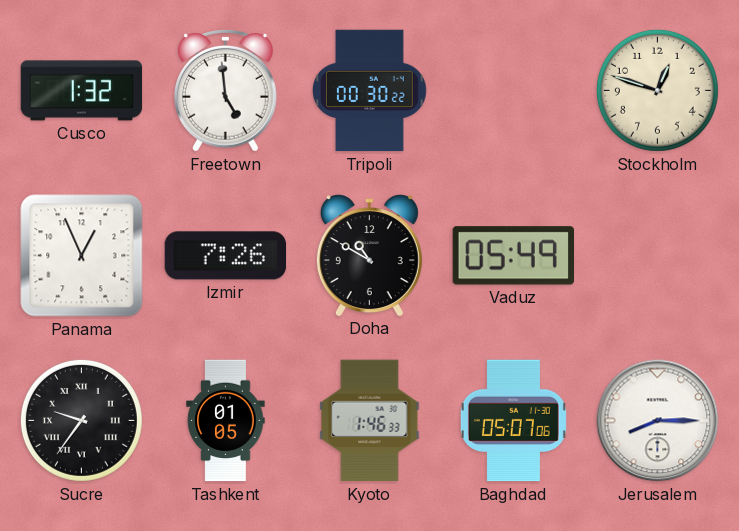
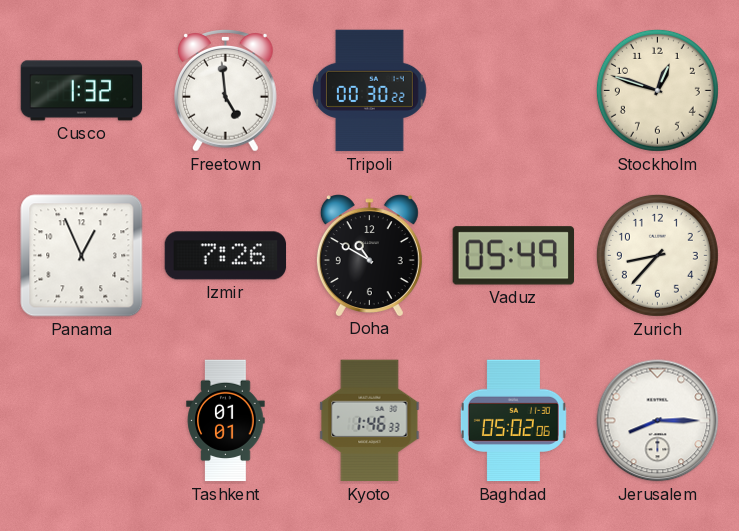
Zurich: none -> 8:37 (657, 255)
Sucre: 9:36 -> none (81, 420)
Tashkent: 01:05 -> 01:01 (226, 421)
Baghdad: 05:07 -> 05:02 (513, 421)
